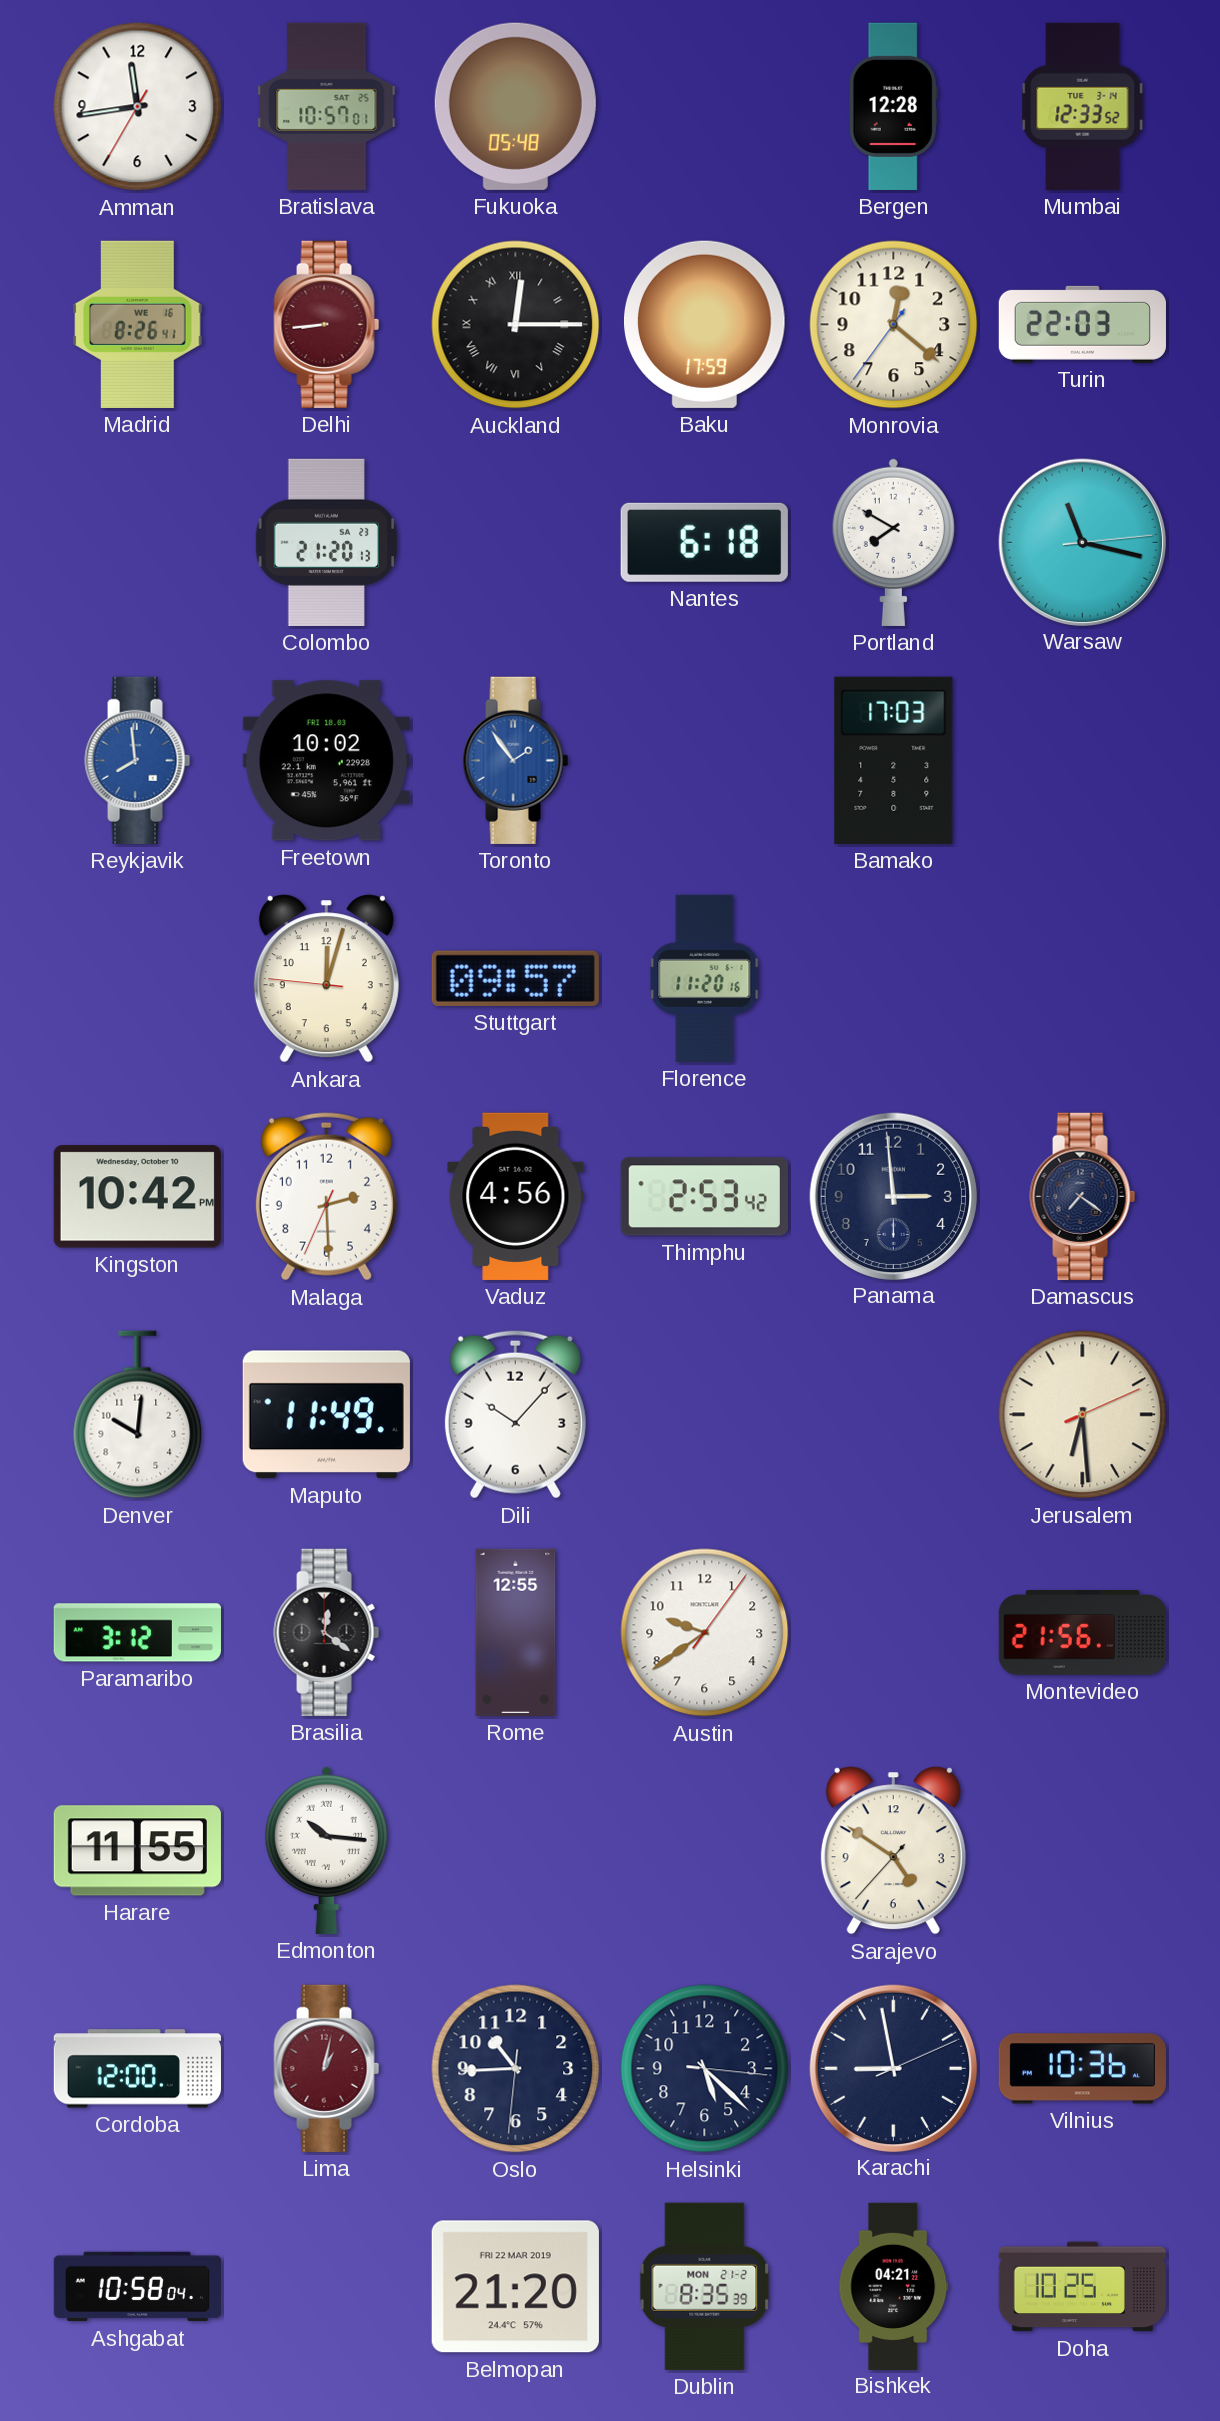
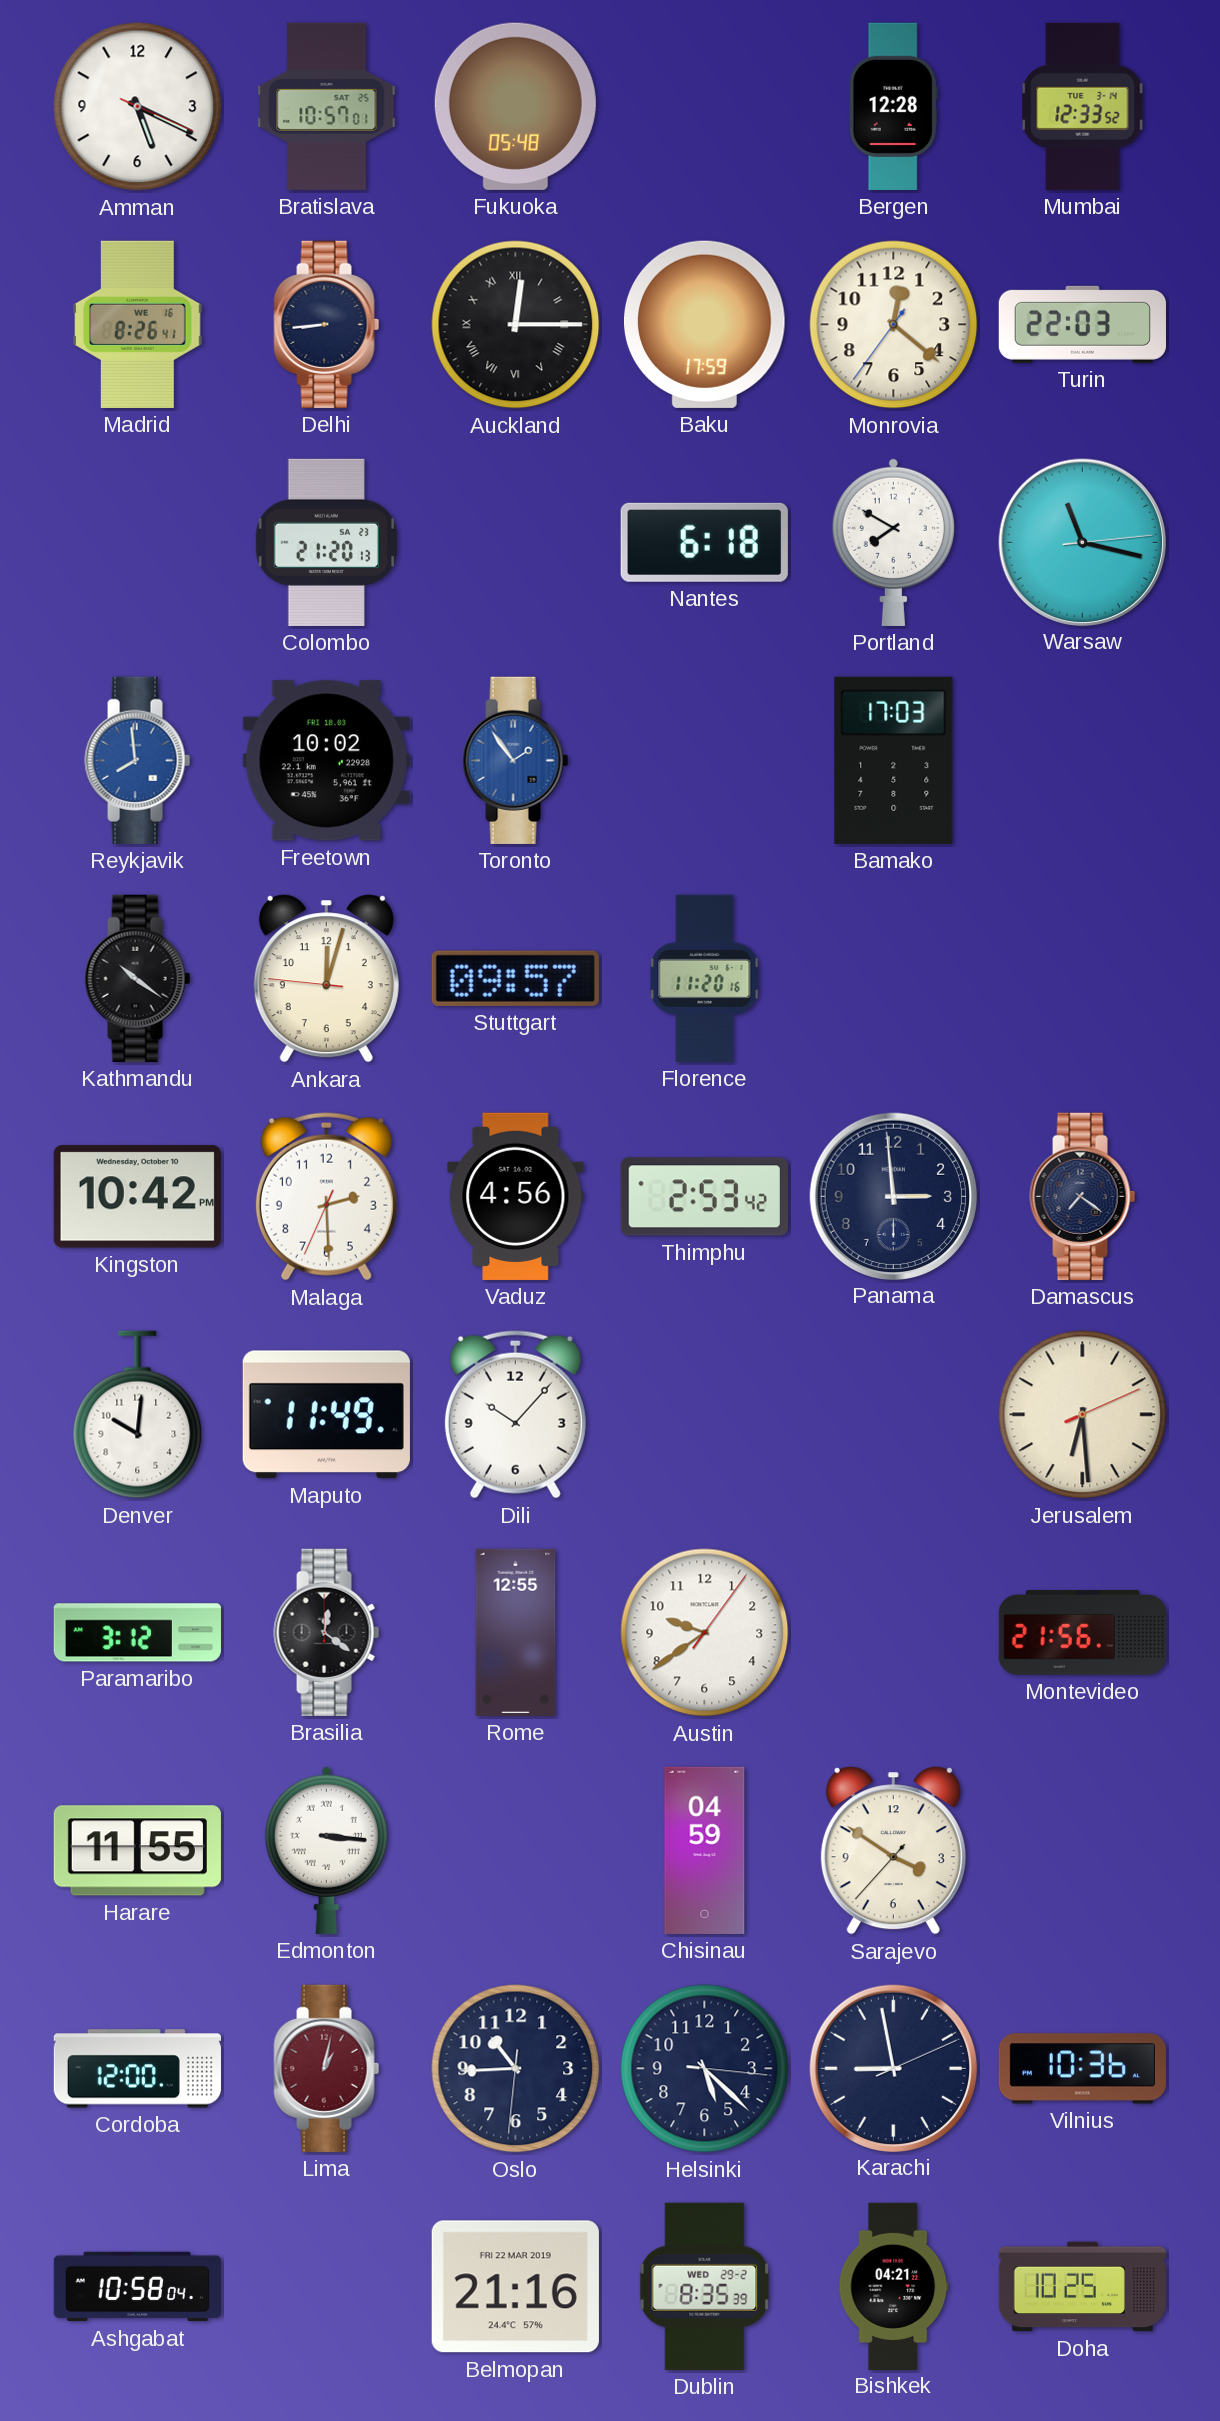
Amman: 11:43 -> 5:19 (138, 107)
Delhi dial: burgundy -> navy (327, 324)
Kathmandu: none -> 10:21 (138, 978)
Edmonton: 10:16 -> 3:16 (326, 1850)
Chisinau: none -> 04:59 (705, 1850)
Sarajevo: 4:50 -> 3:50 (893, 1851)
Belmopan: 21:20 -> 21:16 (515, 2287)
Dublin date: MON 21-2 -> WED 29-2 (705, 2286)
